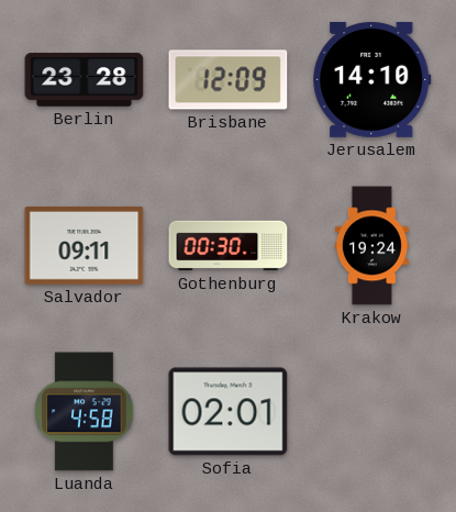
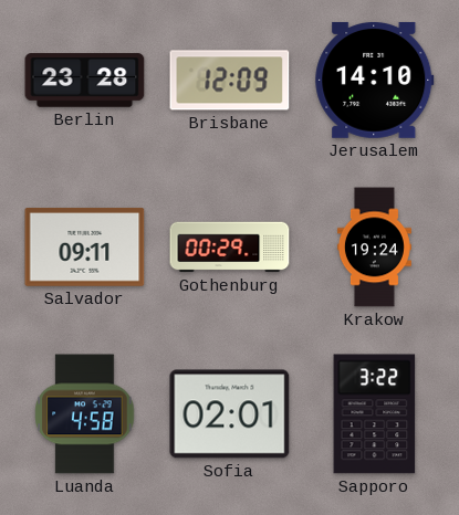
Gothenburg: 00:30 -> 00:29 (230, 248)
Sapporo: none -> 3:22 (375, 414)
